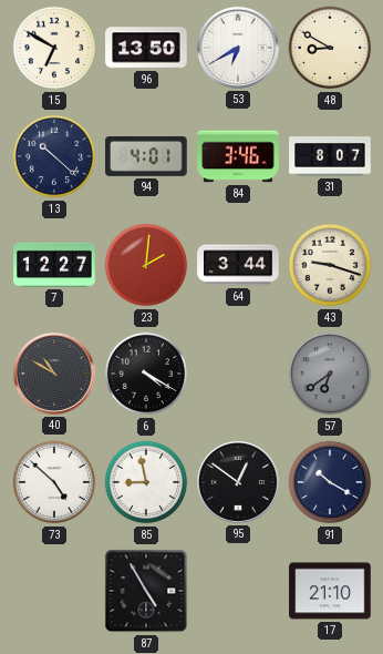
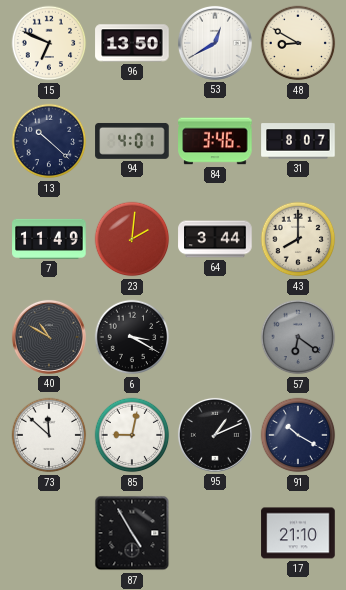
15: 6:50 -> 6:49 (49, 43)
53: 6:40 -> 12:40 (215, 43)
7: 12:27 -> 11:49 (49, 239)
43: 9:18 -> 8:00 (298, 239)
6: 4:20 -> 3:20 (132, 337)
57: 6:39 -> 6:21 (298, 337)
73: 4:52 -> 11:52 (49, 435)
85: 8:58 -> 9:02 (132, 435)
95: 12:51 -> 1:11 (215, 435)
